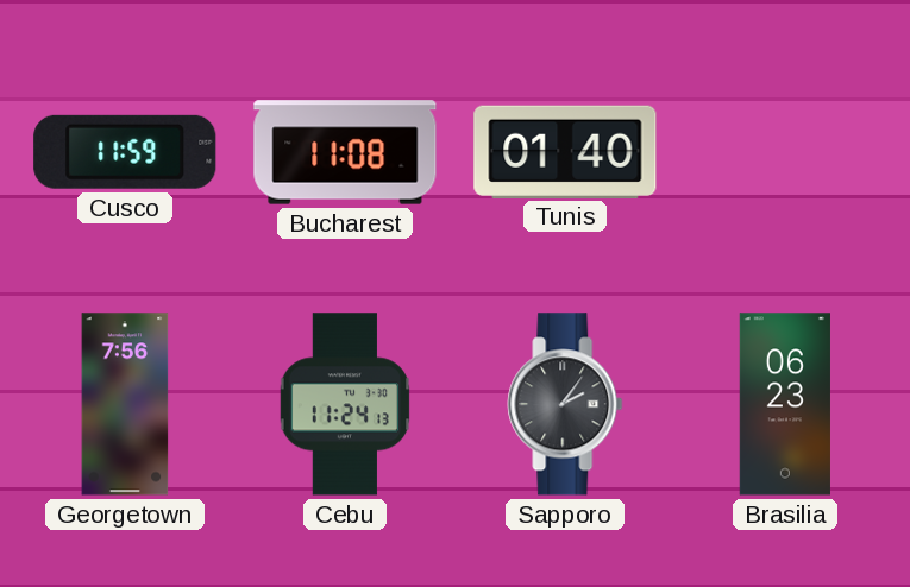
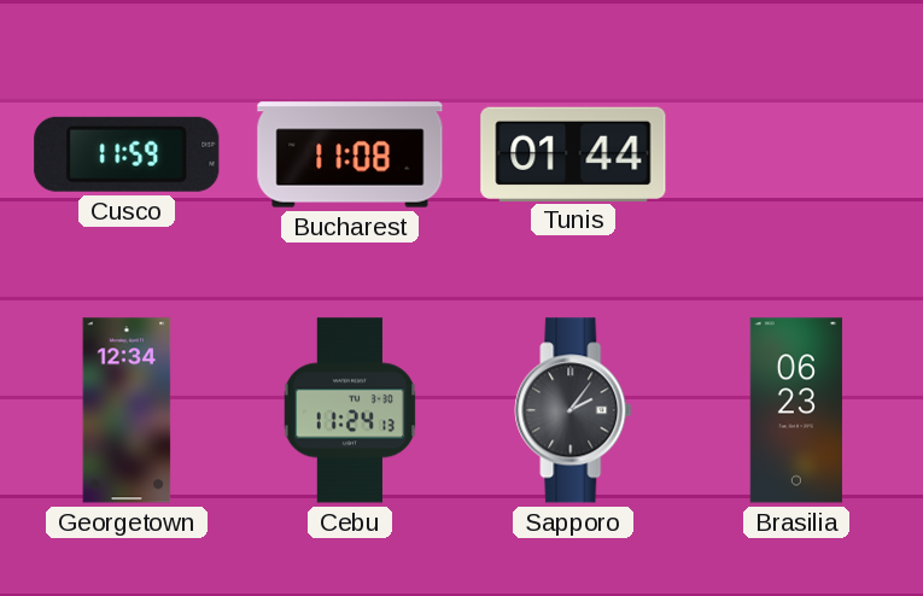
Tunis: 01:40 -> 01:44 (573, 153)
Georgetown: 7:56 -> 12:34 (127, 410)
